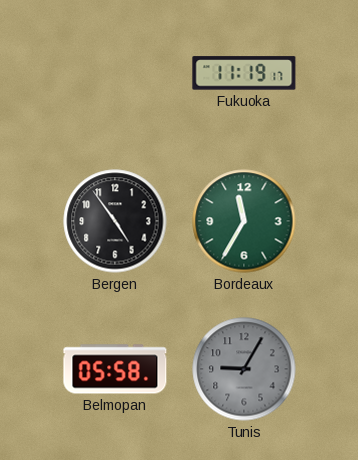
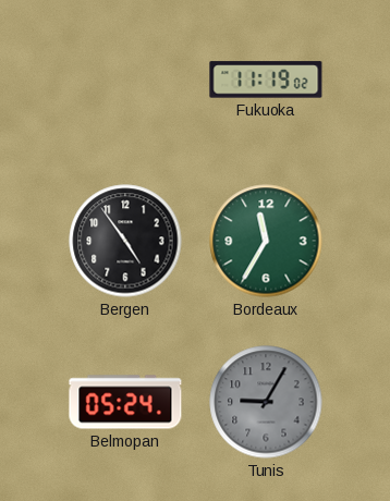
Fukuoka: 11:19:17 -> 11:19:02 (266, 80)
Belmopan: 05:58 -> 05:24 (125, 402)
